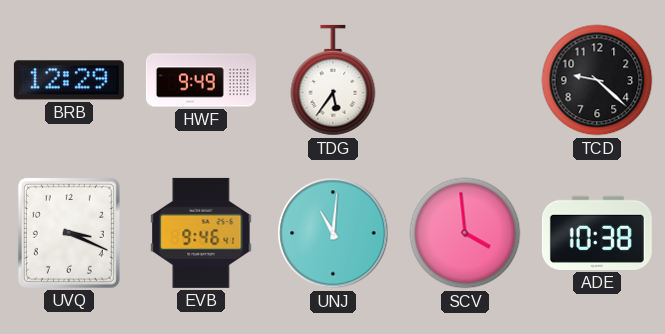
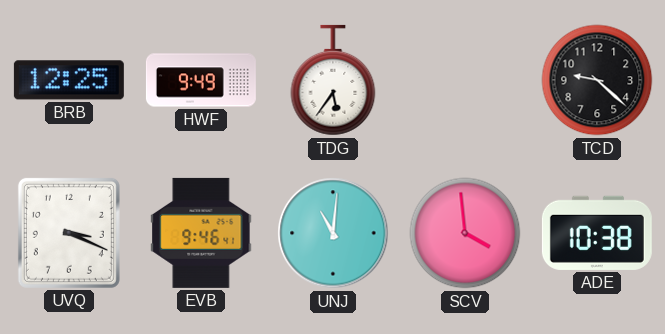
BRB: 12:29 -> 12:25 (69, 80)
